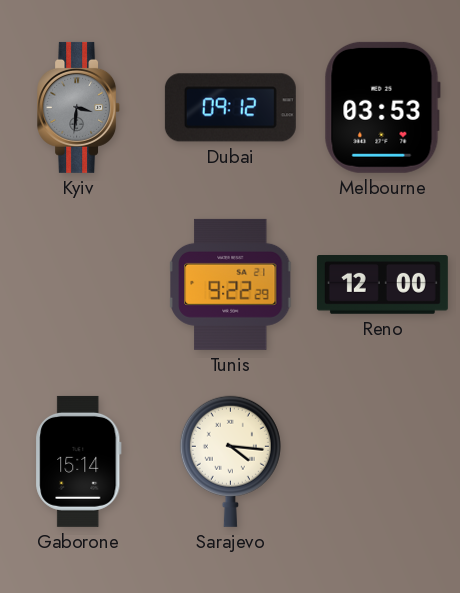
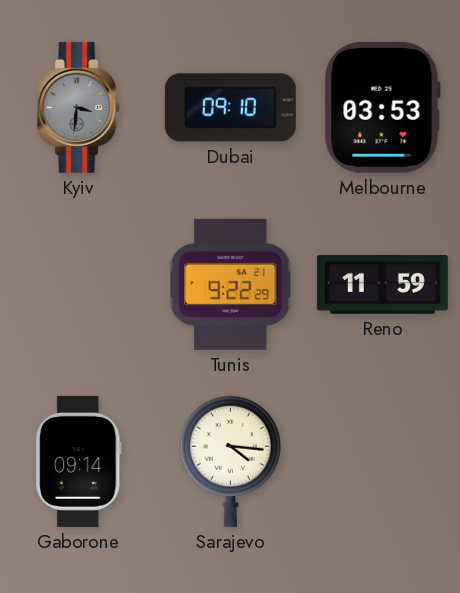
Dubai: 09:12 -> 09:10 (230, 108)
Reno: 12:00 -> 11:59 (382, 285)
Gaborone: 15:14 -> 09:14 (79, 461)
